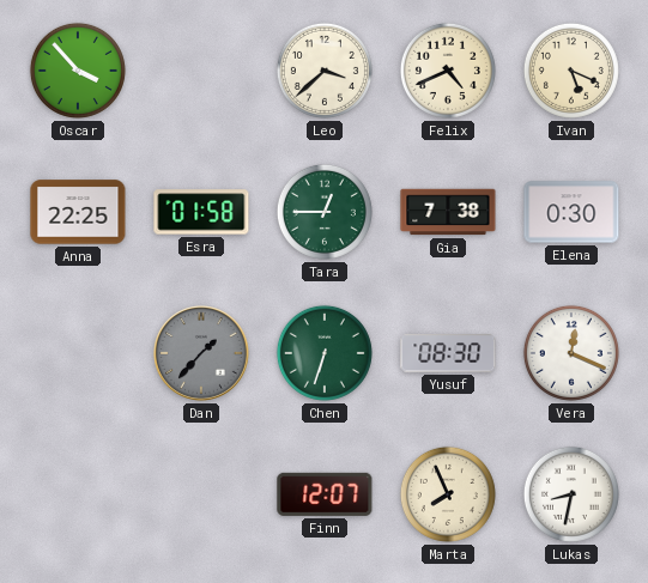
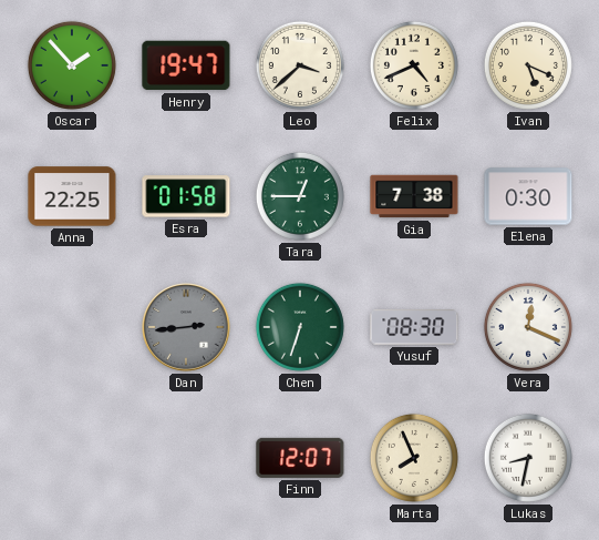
Oscar: 3:53 -> 1:53 (72, 65)
Henry: none -> 19:47 (186, 65)
Dan: 1:37 -> 2:44 (187, 328)
